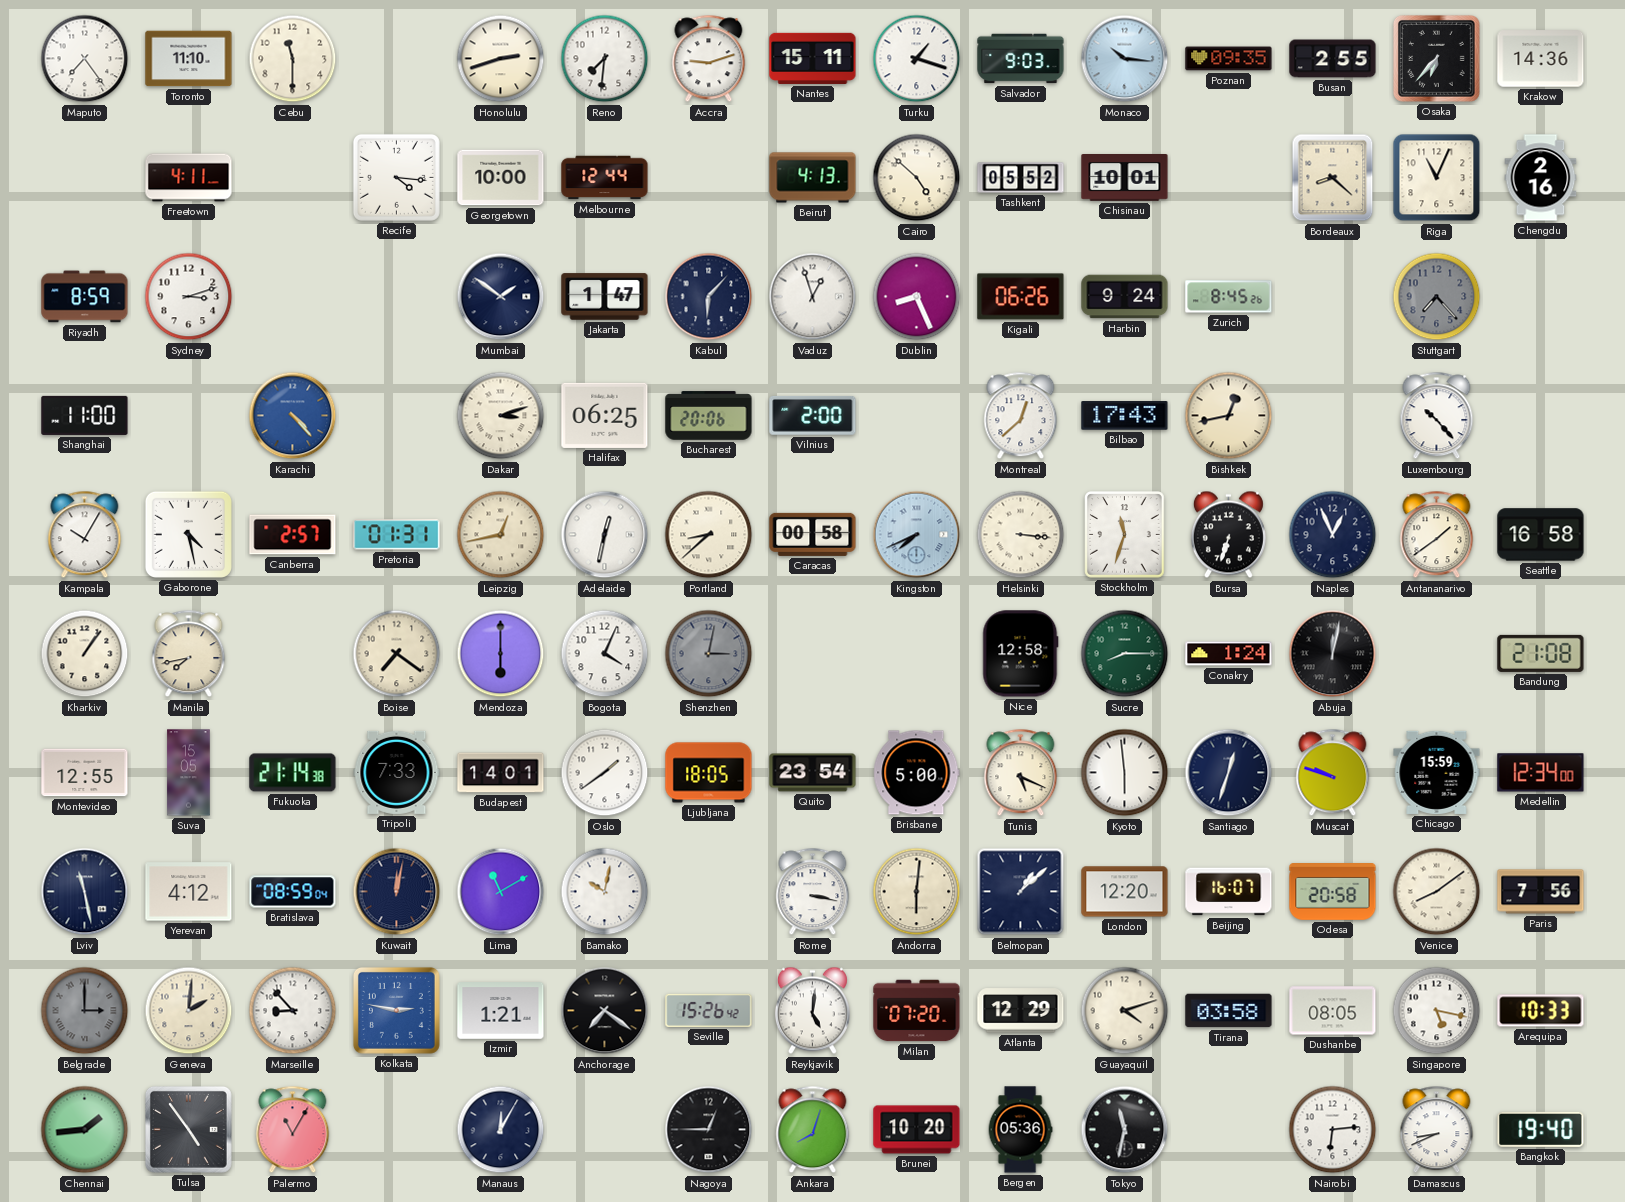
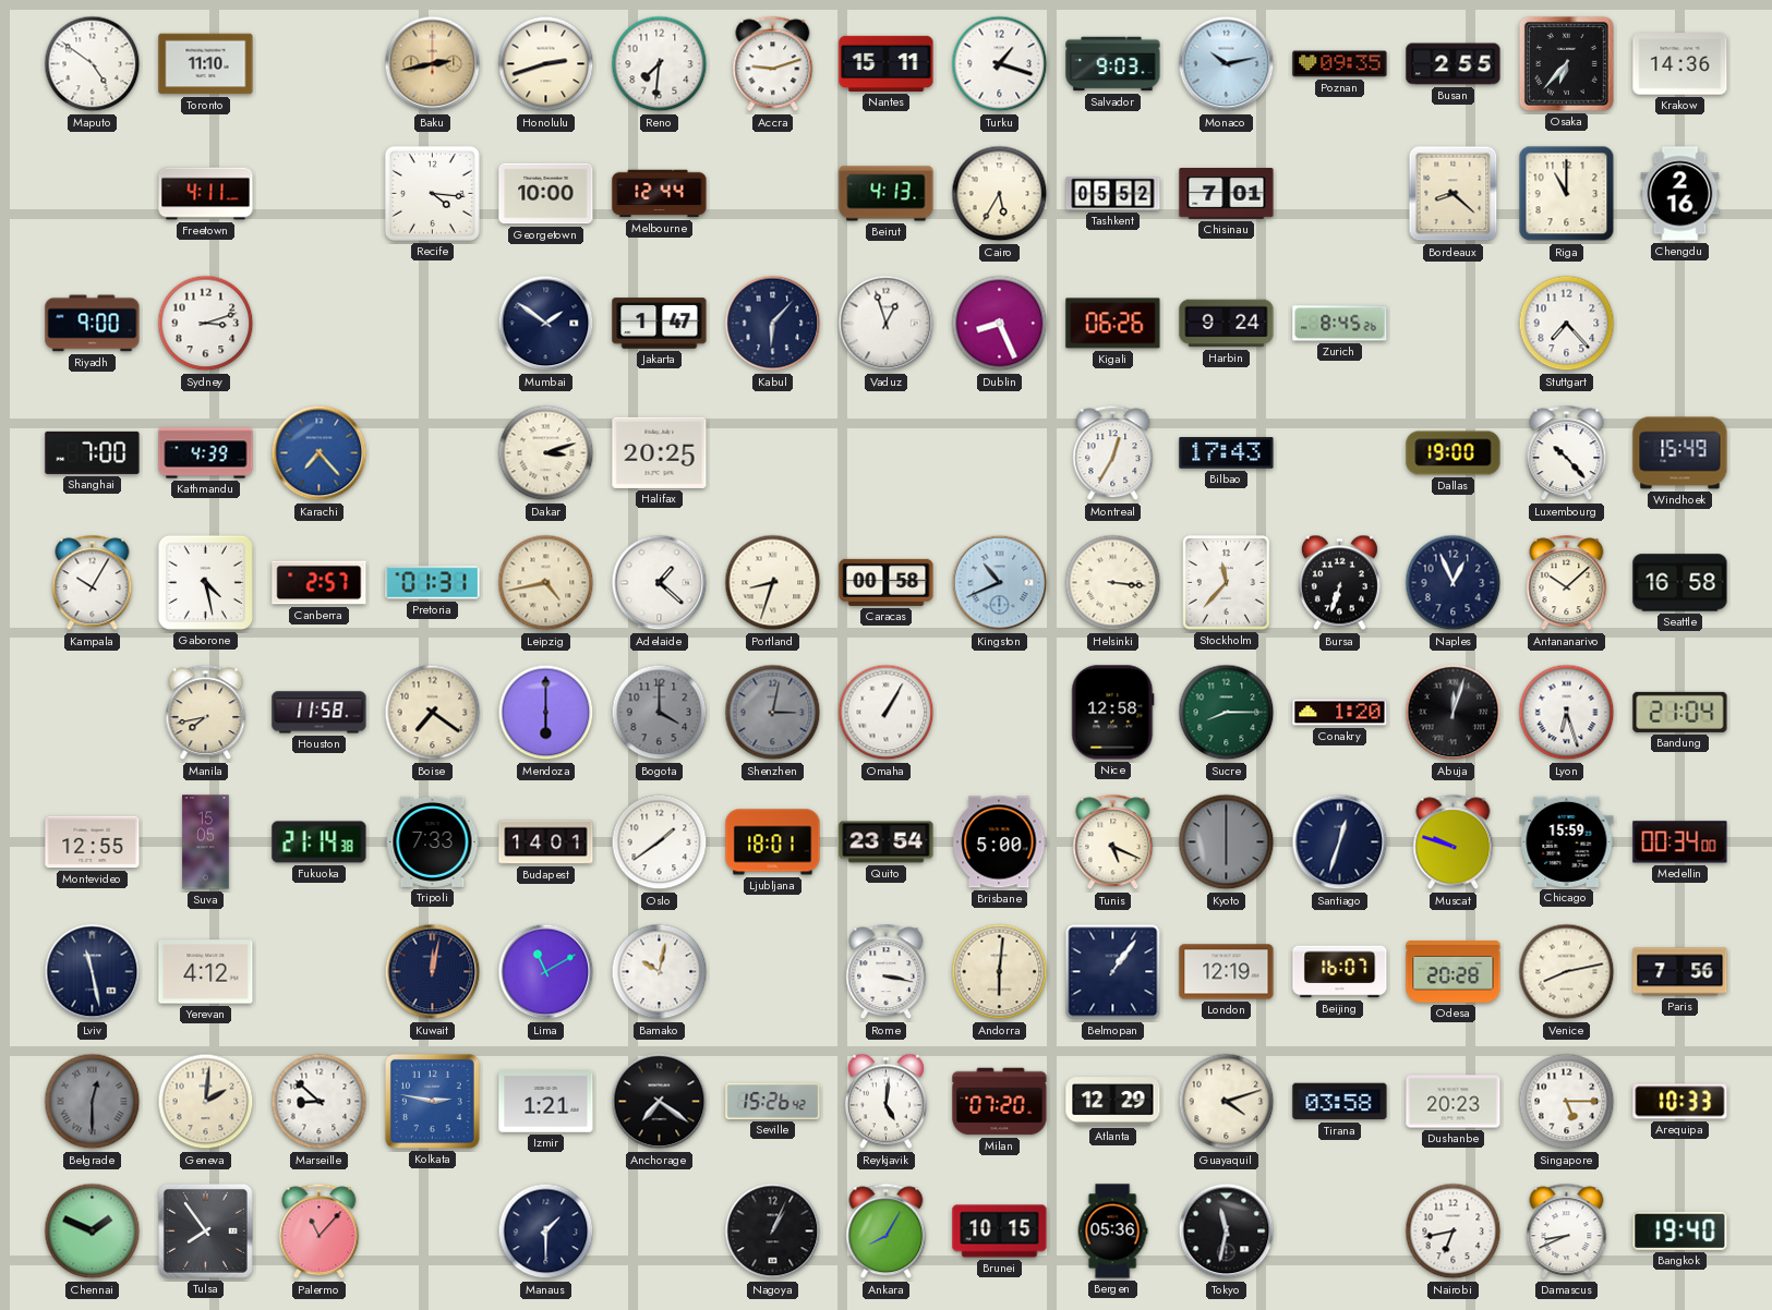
Maputo: 7:24 -> 4:51 (93, 64)
Cebu: 11:30 -> none (293, 59)
Baku: none -> 2:43 (433, 64)
Monaco: 10:16 -> 10:13 (1227, 64)
Cairo: 4:52 -> 5:35 (1000, 194)
Chisinau: 10:01 -> 7:01 (1227, 194)
Riga: 11:04 -> 11:00 (1567, 194)
Riyadh: 8:59 -> 9:00 (93, 324)
Stuttgart dial: grey -> white (1567, 324)
Shanghai: 11:00 -> 7:00 (93, 452)
Kathmandu: none -> 4:39 (206, 453)
Karachi: 4:23 -> 7:23 (320, 453)
Halifax: 06:25 -> 20:25 (660, 452)
Bucharest: 20:06 -> none (709, 416)
Vilnius: 2:00 -> none (813, 416)
Montreal: 12:38 -> 12:35 (1113, 453)
Bishkek: 12:43 -> none (1229, 416)
Dallas: none -> 19:00 (1454, 453)
Windhoek: none -> 15:49 (1680, 453)
Leipzig: 12:43 -> 4:43 (546, 583)
Adelaide: 12:32 -> 1:22 (660, 583)
Portland: 8:38 -> 8:33 (773, 583)
Kingston: 7:41 -> 10:41 (1000, 583)
Stockholm: 11:33 -> 11:37 (1227, 583)
Antananarivo: 1:39 -> 10:08 (1567, 583)
Kharkiv: 1:06 -> none (85, 654)
Houston: none -> 11:58 (320, 713)
Bogota: 4:04 -> 4:00 (660, 713)
Bogota dial: white -> grey (660, 713)
Omaha: none -> 1:05 (887, 713)
Conakry: 1:24 -> 1:20 (1340, 713)
Abuja: 12:02 -> 12:03 (1454, 713)
Lyon: none -> 6:27 (1567, 713)
Bandung: 21:08 -> 21:04 (1680, 712)
Ljubljana: 18:05 -> 18:01 (773, 842)
Kyoto: 5:59 -> 6:00 (1227, 842)
Kyoto dial: white -> grey (1227, 842)
Medellin: 12:34 -> 00:34 (1680, 842)
Bratislava: 08:59 -> none (293, 892)
Belmopan: 1:08 -> 1:06 (1113, 972)
London: 12:20 -> 12:19 (1227, 972)
Odesa: 20:58 -> 20:28 (1454, 972)
Venice: 8:09 -> 8:13 (1567, 972)
Belgrade: 3:00 -> 12:30 (93, 1102)
Marseille: 8:53 -> 8:52 (320, 1102)
Dushanbe: 08:05 -> 20:23 (1454, 1102)
Singapore: 5:17 -> 5:15 (1567, 1102)
Chennai: 1:44 -> 1:49 (93, 1232)
Tulsa: 4:54 -> 7:54 (205, 1230)
Palermo: 11:05 -> 11:07 (320, 1232)
Manaus: 12:05 -> 1:30 (546, 1232)
Nagoya: 12:45 -> 1:04 (773, 1232)
Ankara: 8:03 -> 8:05 (887, 1232)
Brunei: 10:20 -> 10:15 (1000, 1232)
Nairobi: 6:14 -> 6:43 (1454, 1232)
